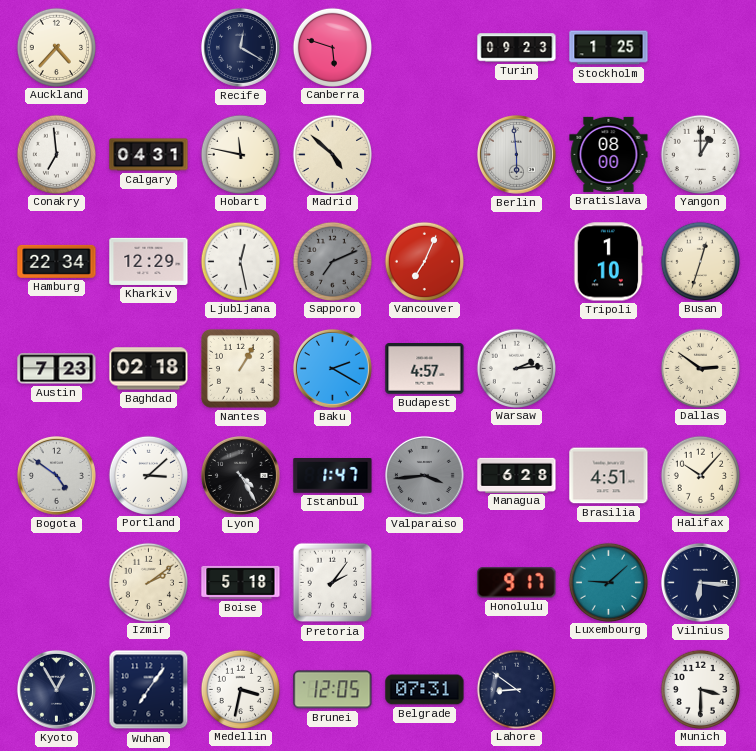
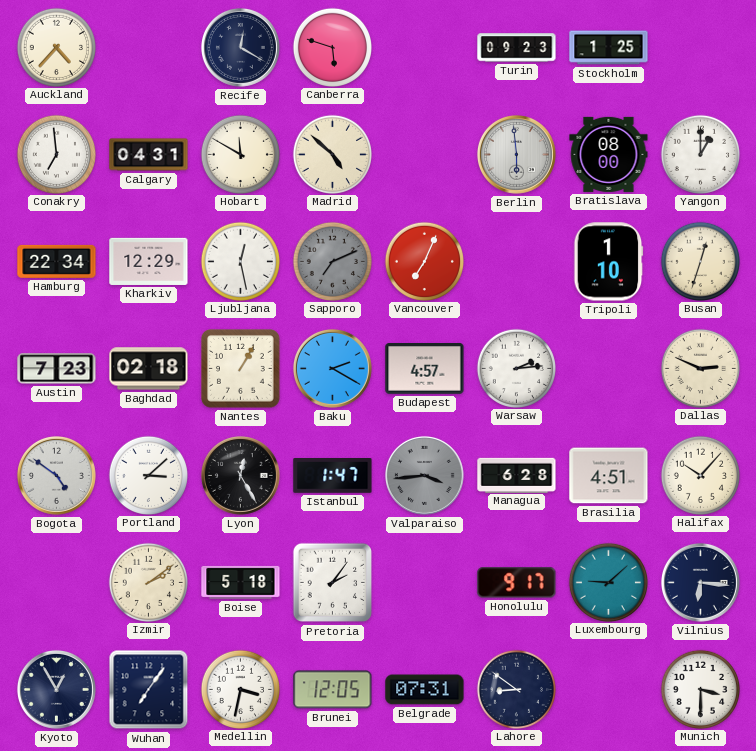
Hobart: 11:47 -> 11:50 (240, 154)
Dallas: 2:51 -> 2:49 (700, 368)
Lyon: 4:25 -> 12:25 (240, 475)
